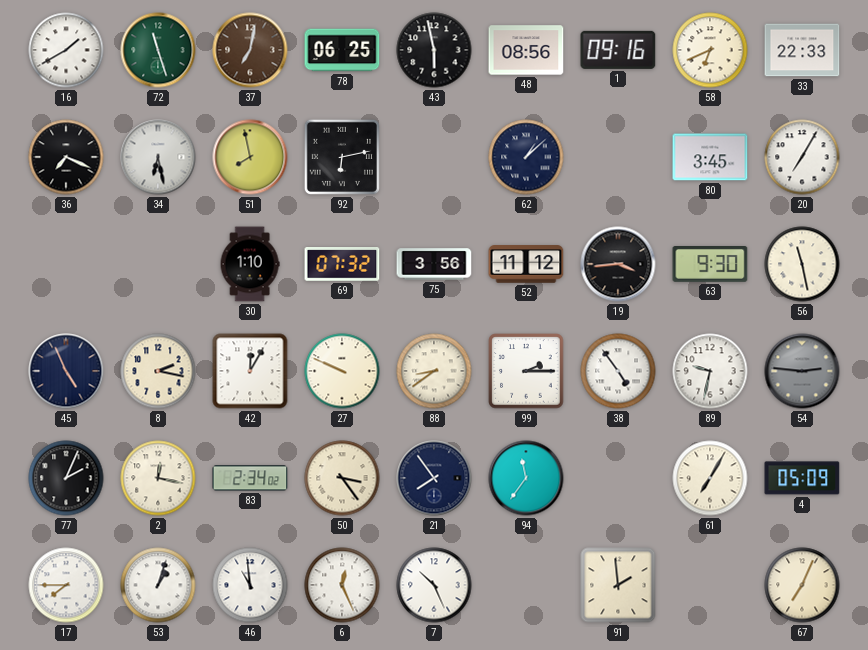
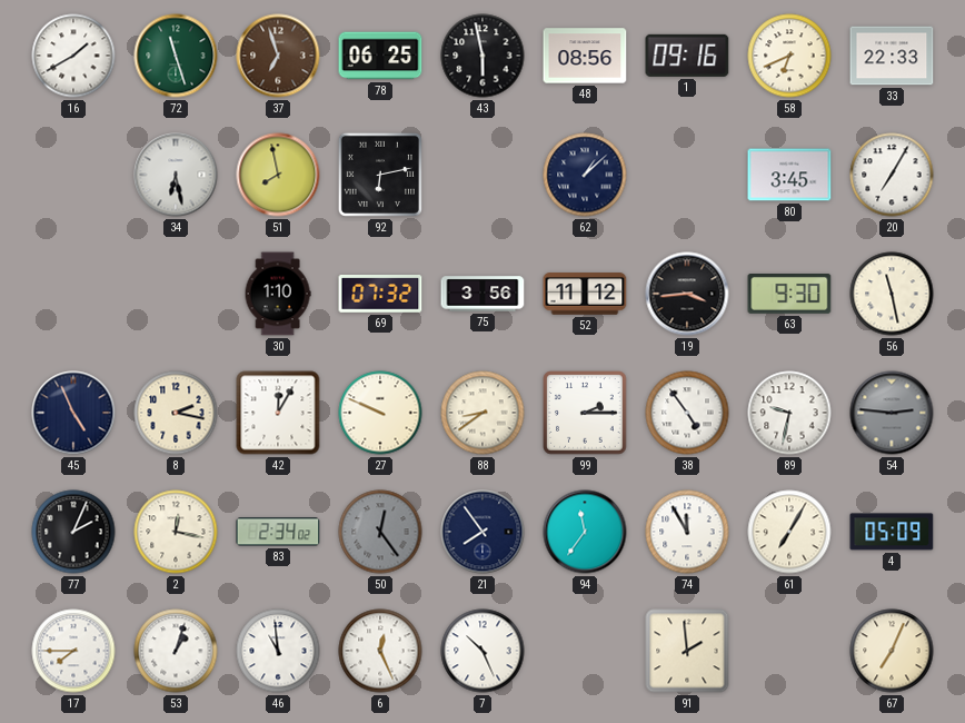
37: 7:02 -> 6:57 (278, 56)
36: 7:19 -> none (66, 157)
50: 3:24 -> 12:24 (380, 532)
50 dial: cream -> grey (380, 532)
74: none -> 11:55 (687, 532)
